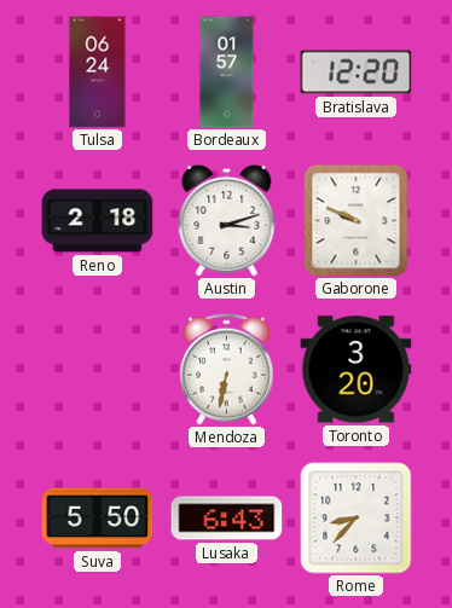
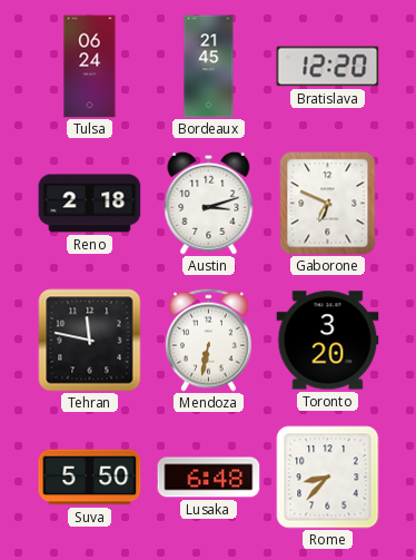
Bordeaux: 01:57 -> 21:45 (209, 67)
Gaborone: 9:49 -> 6:49 (328, 204)
Tehran: none -> 11:47 (90, 341)
Lusaka: 6:43 -> 6:48 (209, 478)
